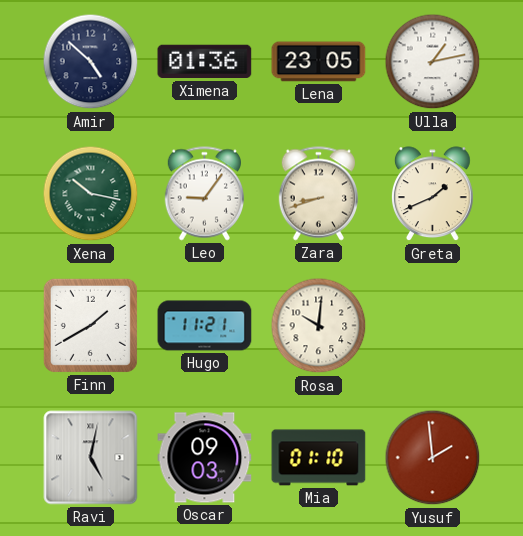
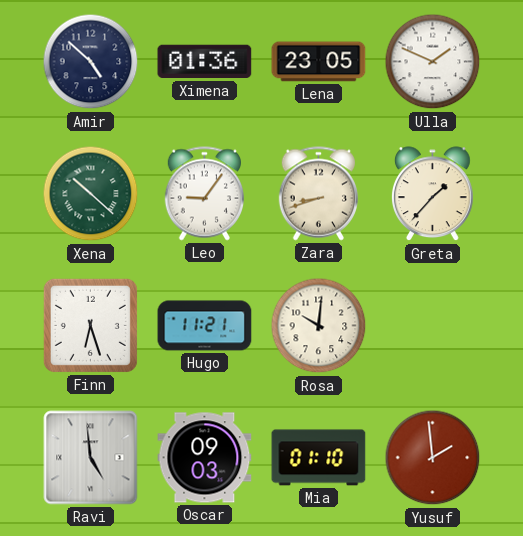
Ulla: 1:13 -> 1:49 (433, 62)
Xena: 10:17 -> 10:22 (91, 194)
Greta: 1:41 -> 1:37 (433, 194)
Finn: 1:40 -> 6:27 (90, 325)
Ravi: 5:02 -> 4:59 (91, 458)
